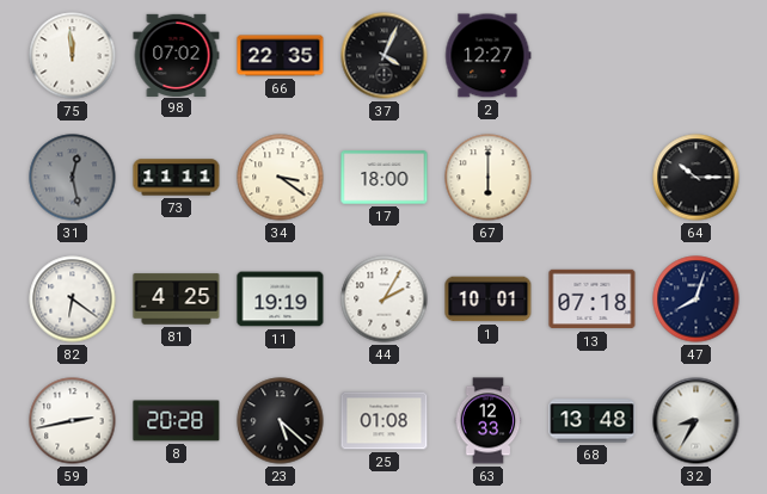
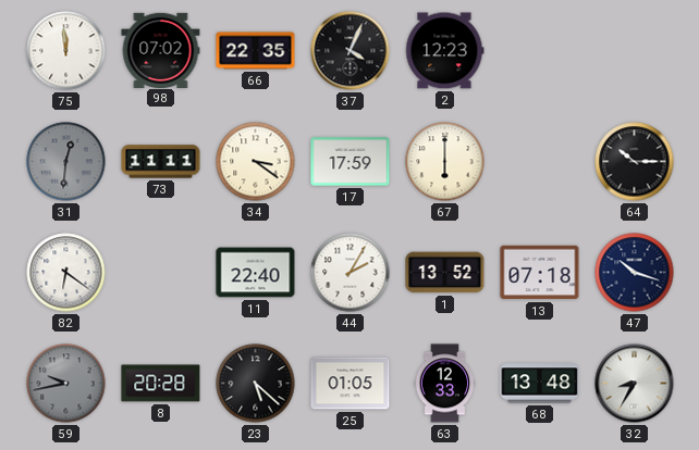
2: 12:27 -> 12:23 (445, 51)
31: 12:28 -> 12:31 (66, 162)
17: 18:00 -> 17:59 (351, 162)
81: 4:25 -> none (177, 300)
11: 19:19 -> 22:40 (256, 273)
1: 10:01 -> 13:52 (445, 273)
47: 8:03 -> 10:18 (635, 273)
59: 2:43 -> 9:43 (66, 384)
59 dial: white -> grey (66, 384)
25: 01:08 -> 01:05 (351, 384)
